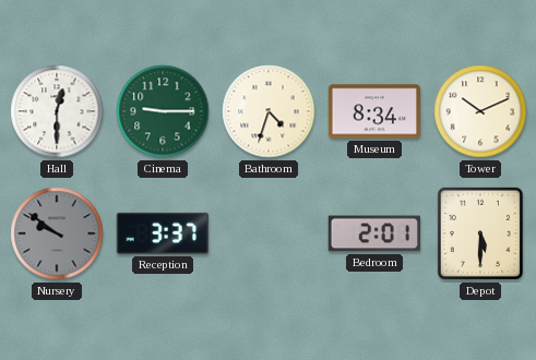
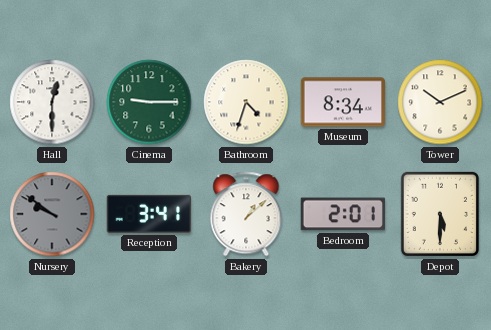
Reception: 3:37 -> 3:41 (148, 214)
Bakery: none -> 1:08 (246, 214)
